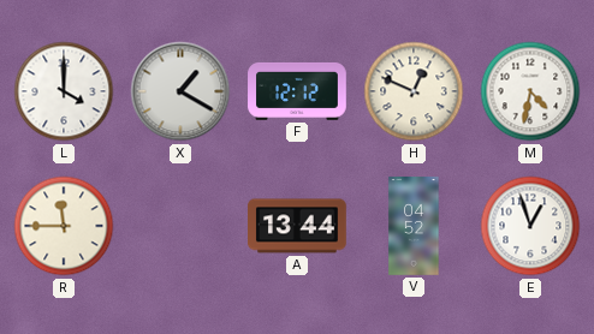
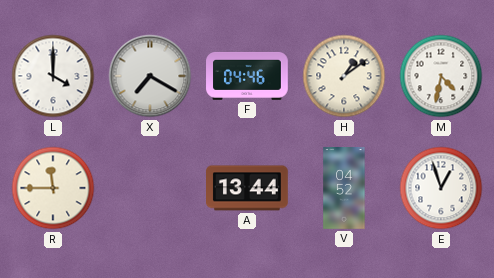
X: 1:20 -> 7:20 (150, 76)
F: 12:12 -> 04:46 (247, 76)
H: 12:49 -> 1:09 (344, 76)
